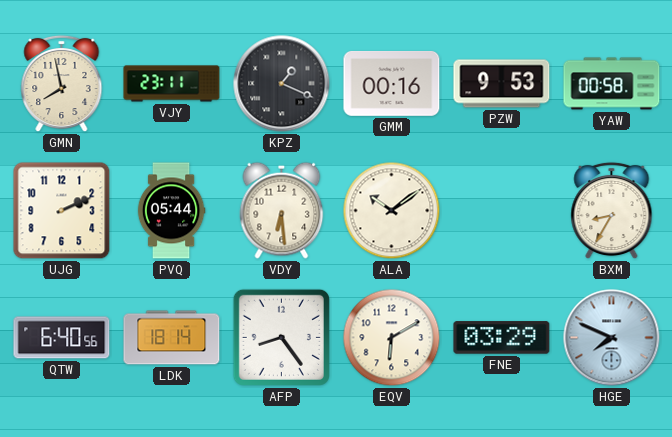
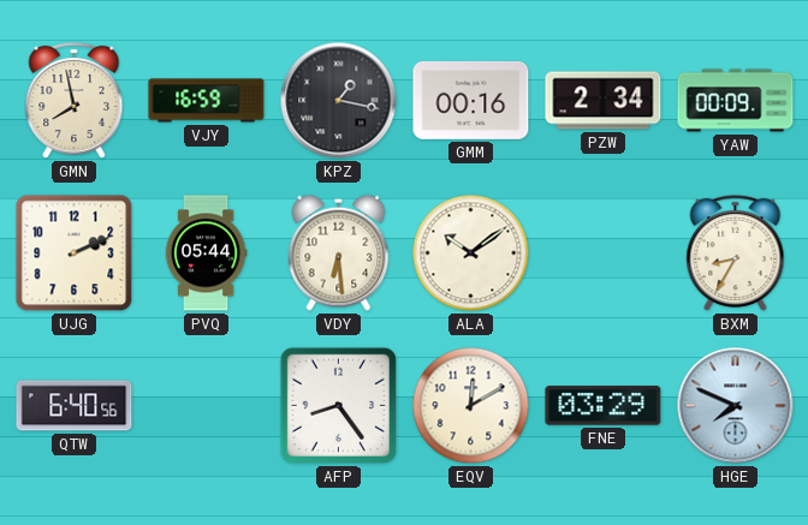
VJY: 23:11 -> 16:59 (207, 101)
KPZ: 1:19 -> 1:17 (339, 101)
PZW: 9:53 -> 2:34 (604, 101)
YAW: 00:58 -> 00:09 (736, 101)
LDK: 18:14 -> none (172, 338)
EQV: 6:10 -> 12:10 (471, 406)
